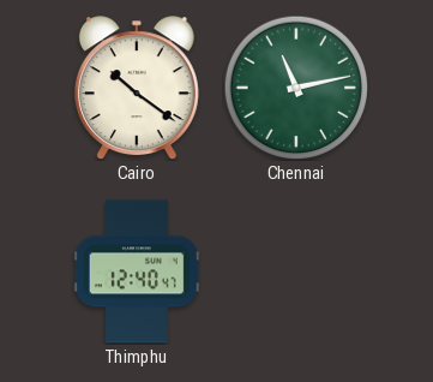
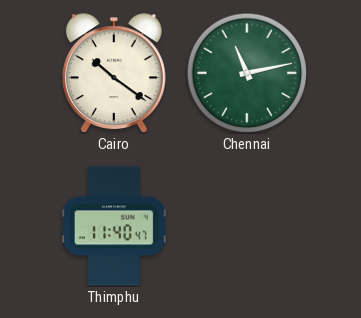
Thimphu: 12:40 -> 11:40 (114, 226)
